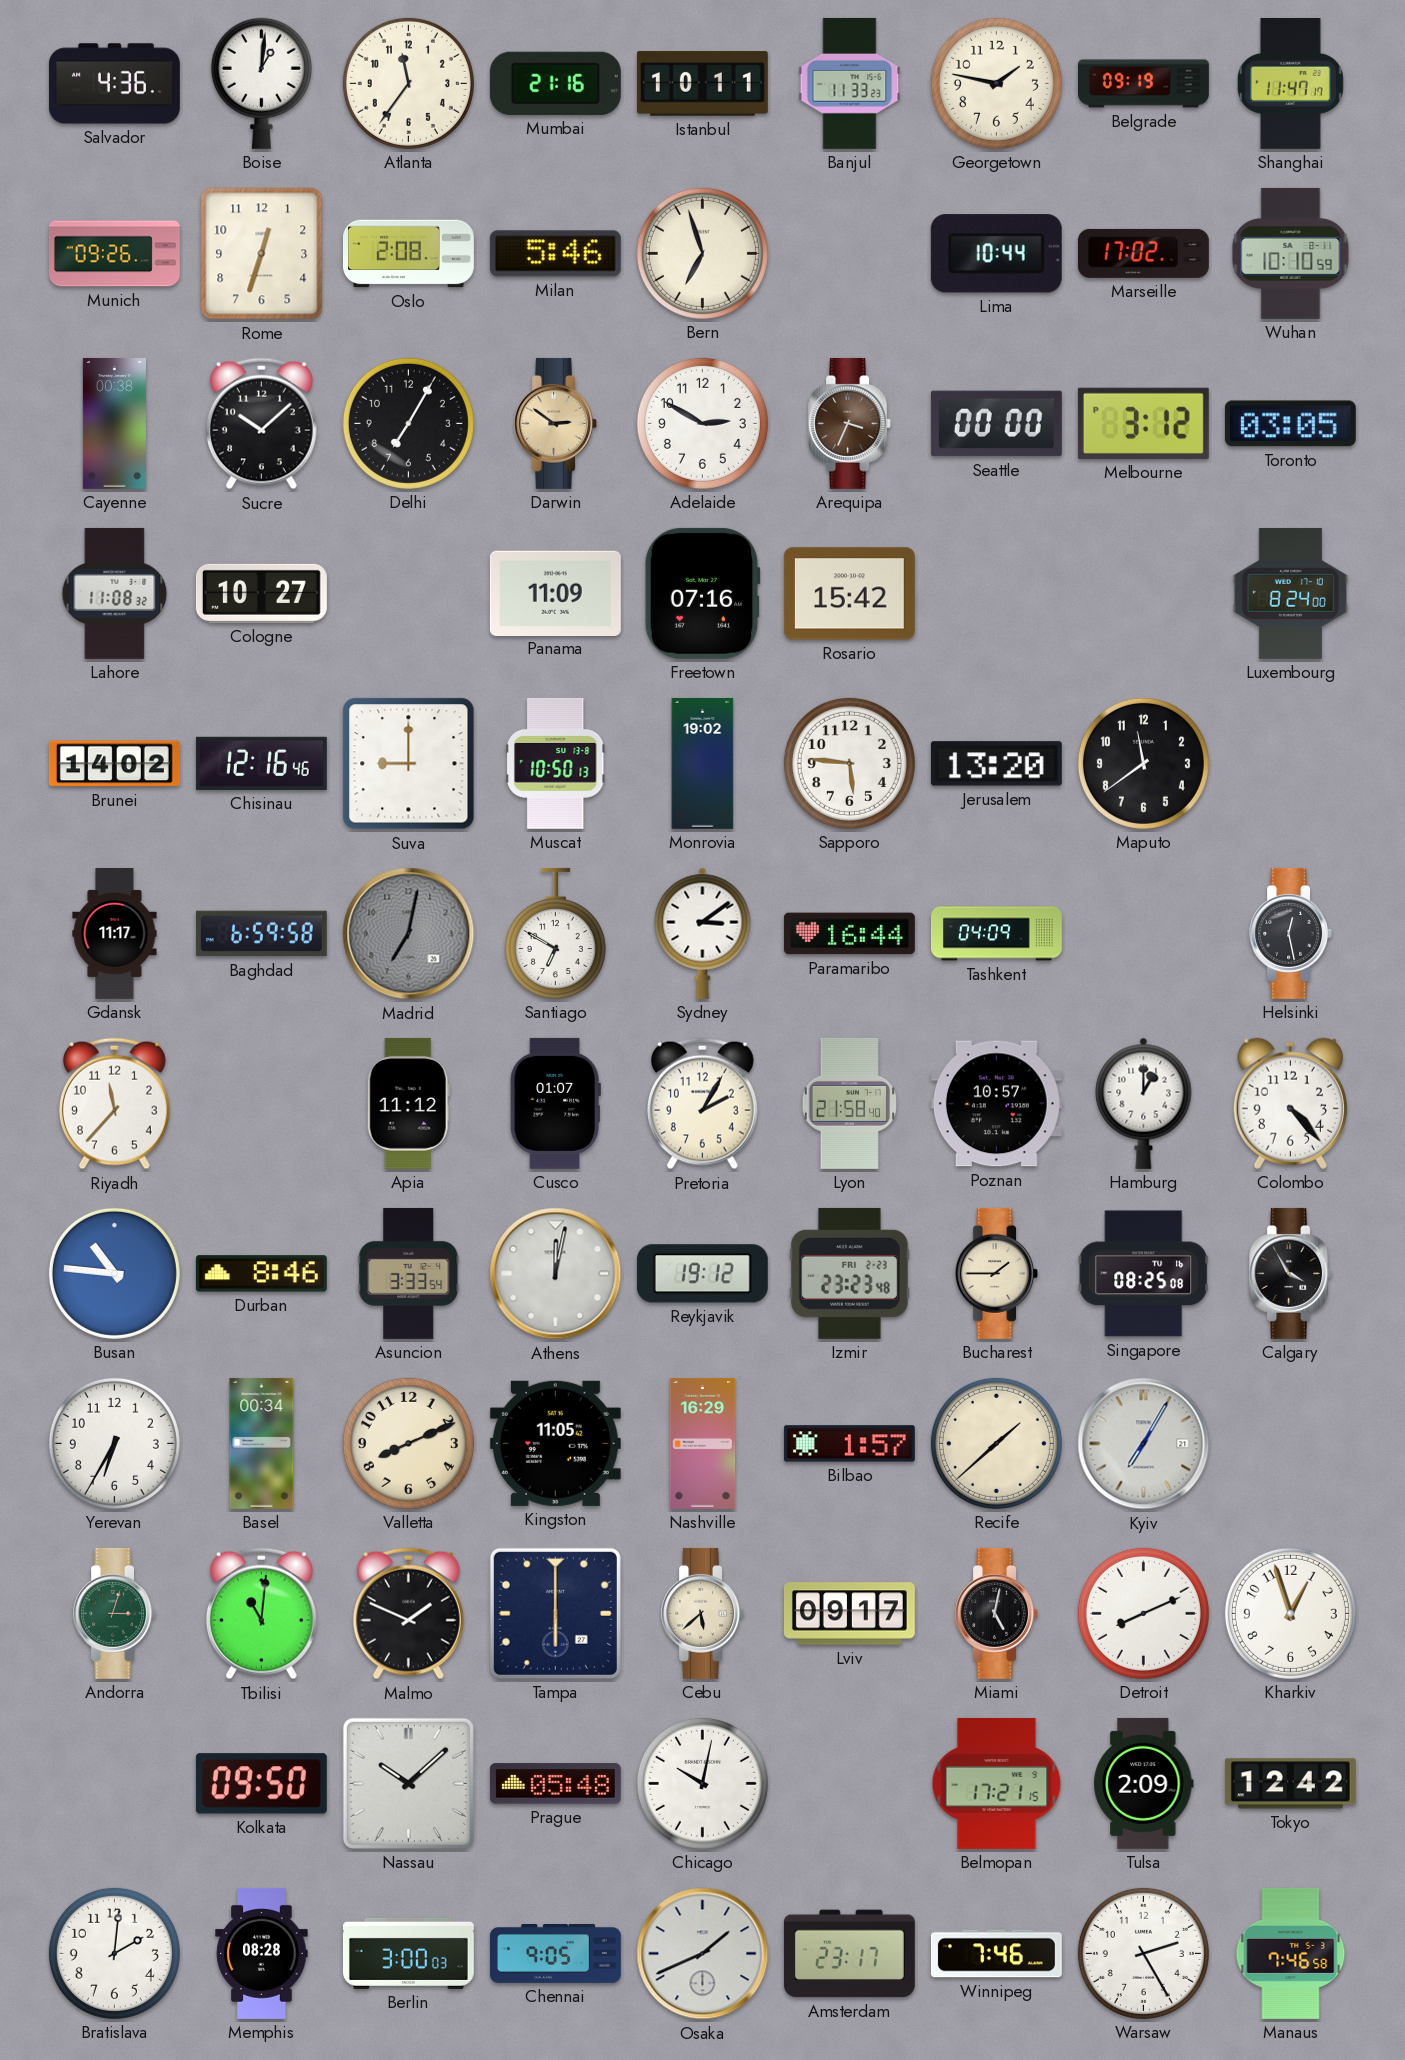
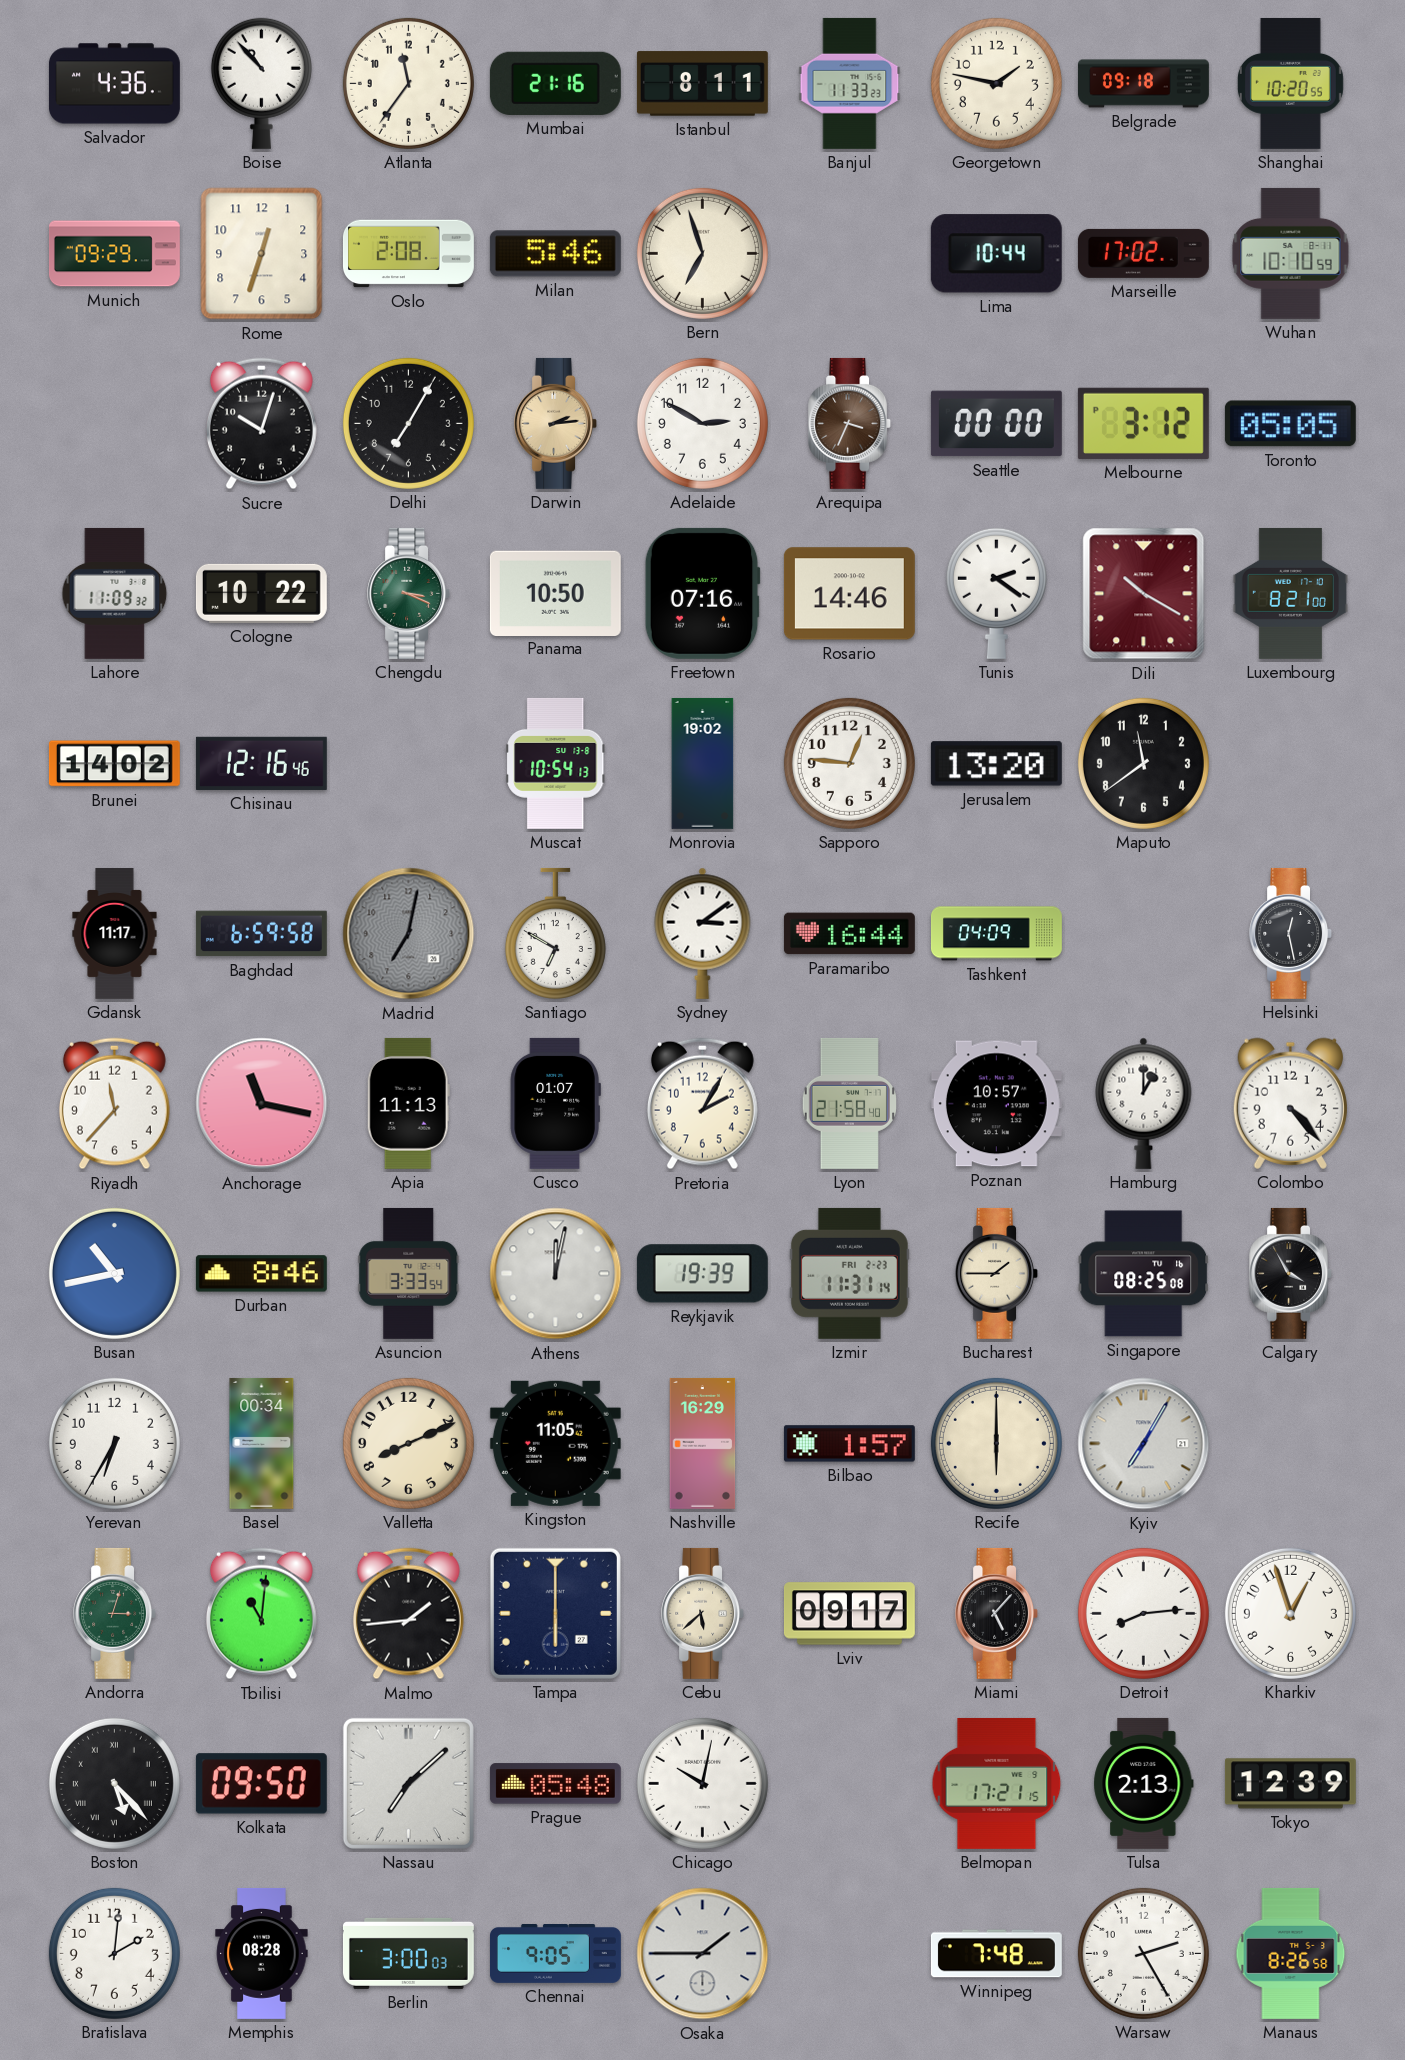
Boise: 1:01 -> 10:53 (261, 83)
Istanbul: 10:11 -> 8:11 (702, 84)
Belgrade: 09:19 -> 09:18 (1144, 84)
Shanghai: 11:47 -> 10:20 (1290, 83)
Munich: 09:26 -> 09:29 (114, 254)
Cayenne: 00:38 -> none (114, 423)
Sucre: 10:08 -> 10:03 (261, 424)
Darwin: 2:51 -> 2:14 (556, 423)
Toronto: 03:05 -> 05:05 (1290, 424)
Lahore: 11:08 -> 11:09 (115, 593)
Cologne: 10:27 -> 10:22 (261, 593)
Chengdu: none -> 3:19 (409, 593)
Panama: 11:09 -> 10:50 (555, 593)
Rosario: 15:42 -> 14:46 (849, 594)
Tunis: none -> 2:21 (996, 593)
Dili: none -> 10:20 (1144, 594)
Luxembourg: 8:24 -> 8:21 (1290, 593)
Suva: 9:00 -> none (409, 764)
Muscat: 10:50 -> 10:54 (556, 763)
Sapporo: 5:46 -> 12:46 (849, 763)
Anchorage: none -> 11:17 (262, 1104)
Apia: 11:12 -> 11:13 (408, 1103)
Busan: 10:46 -> 10:43 (114, 1273)
Reykjavik: 19:12 -> 19:39 (702, 1274)
Izmir: 23:23 -> 11:31 (849, 1273)
Recife: 1:38 -> 6:00 (996, 1443)
Malmo: 1:49 -> 1:44 (408, 1614)
Miami: 5:02 -> 5:07 (997, 1613)
Detroit: 8:11 -> 8:14 (1143, 1613)
Boston: none -> 5:23 (114, 1783)
Nassau: 10:08 -> 7:08 (408, 1783)
Tulsa: 2:09 -> 2:13 (1144, 1783)
Tokyo: 12:42 -> 12:39 (1290, 1784)
Osaka: 1:41 -> 1:45 (703, 1954)
Amsterdam: 23:17 -> none (849, 1954)
Winnipeg: 7:46 -> 7:48 (996, 1954)
Manaus: 7:46 -> 8:26 (1291, 1953)
